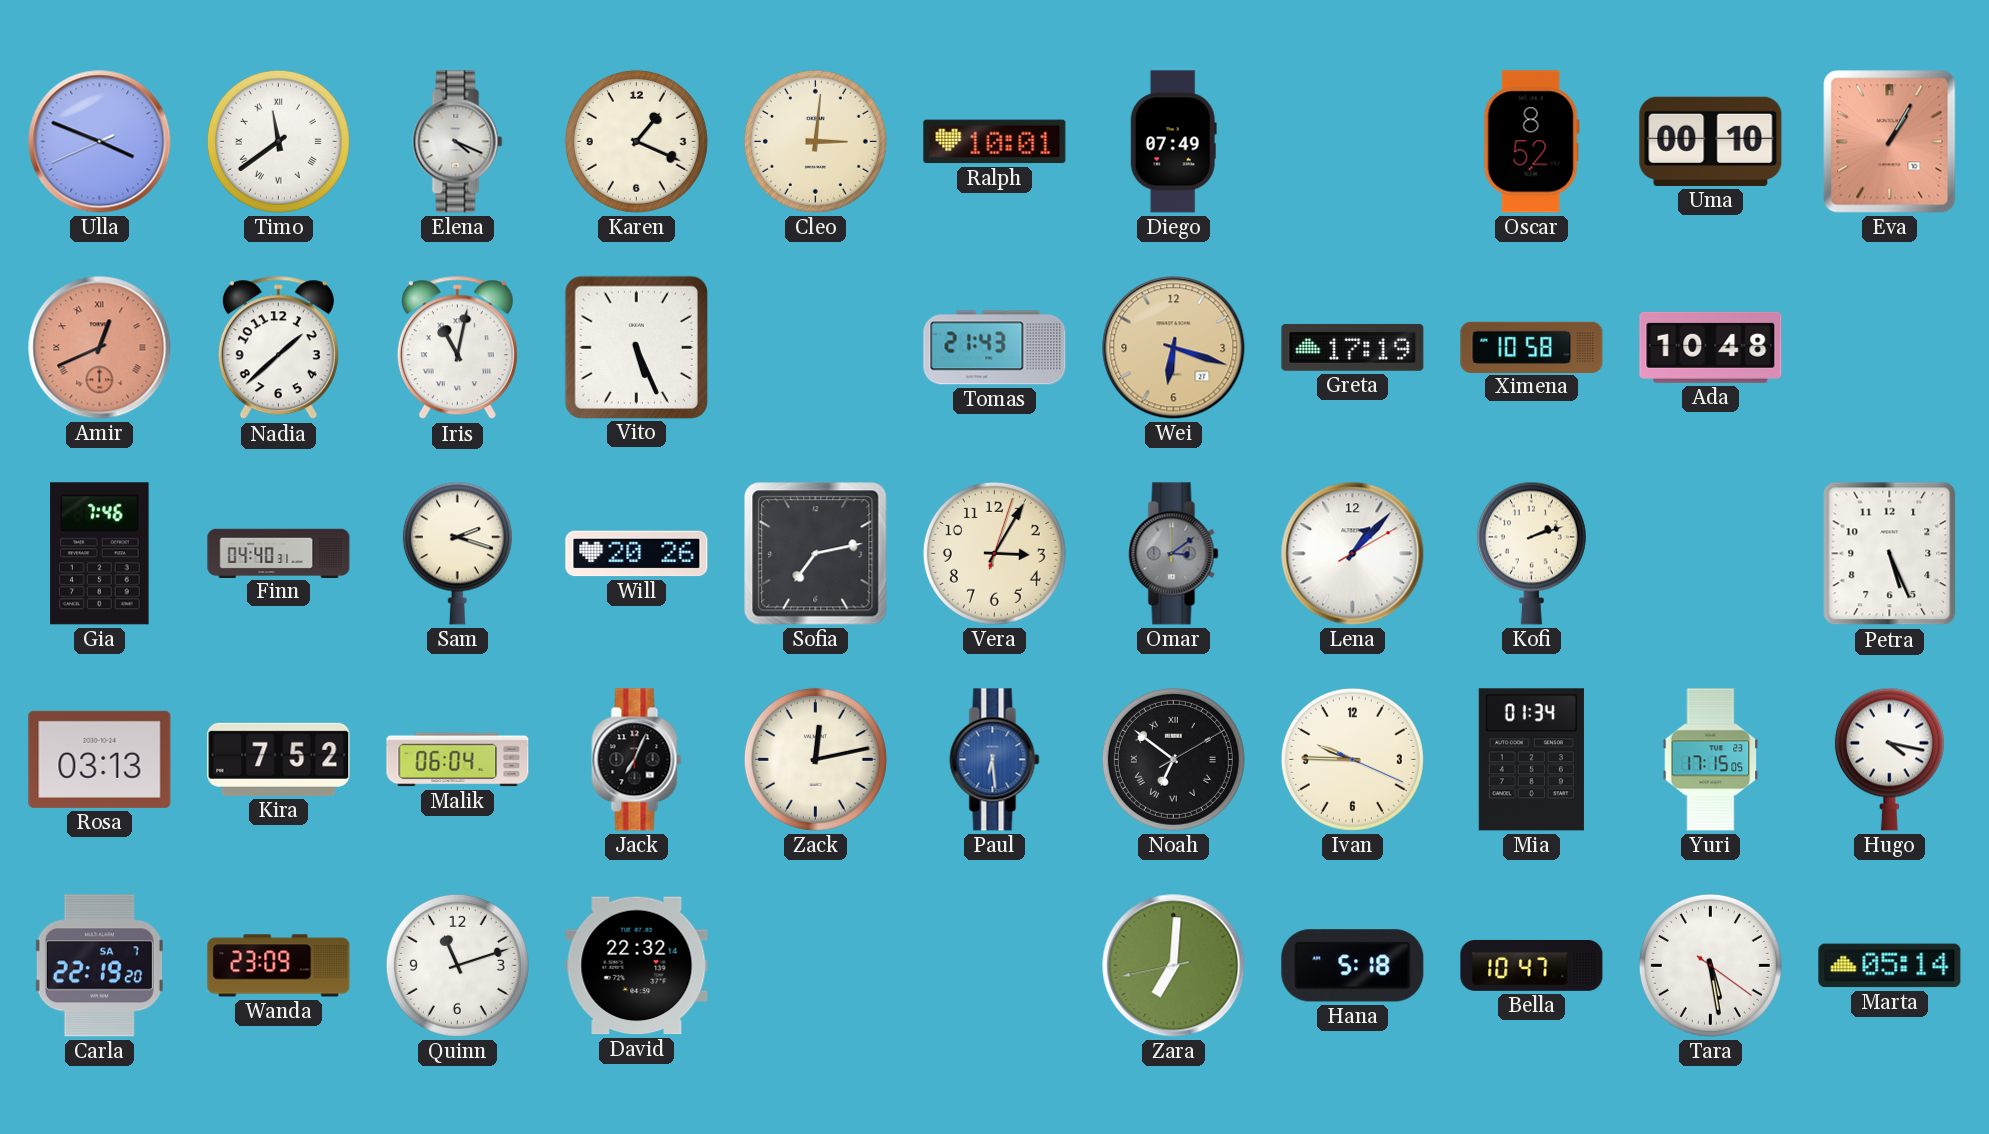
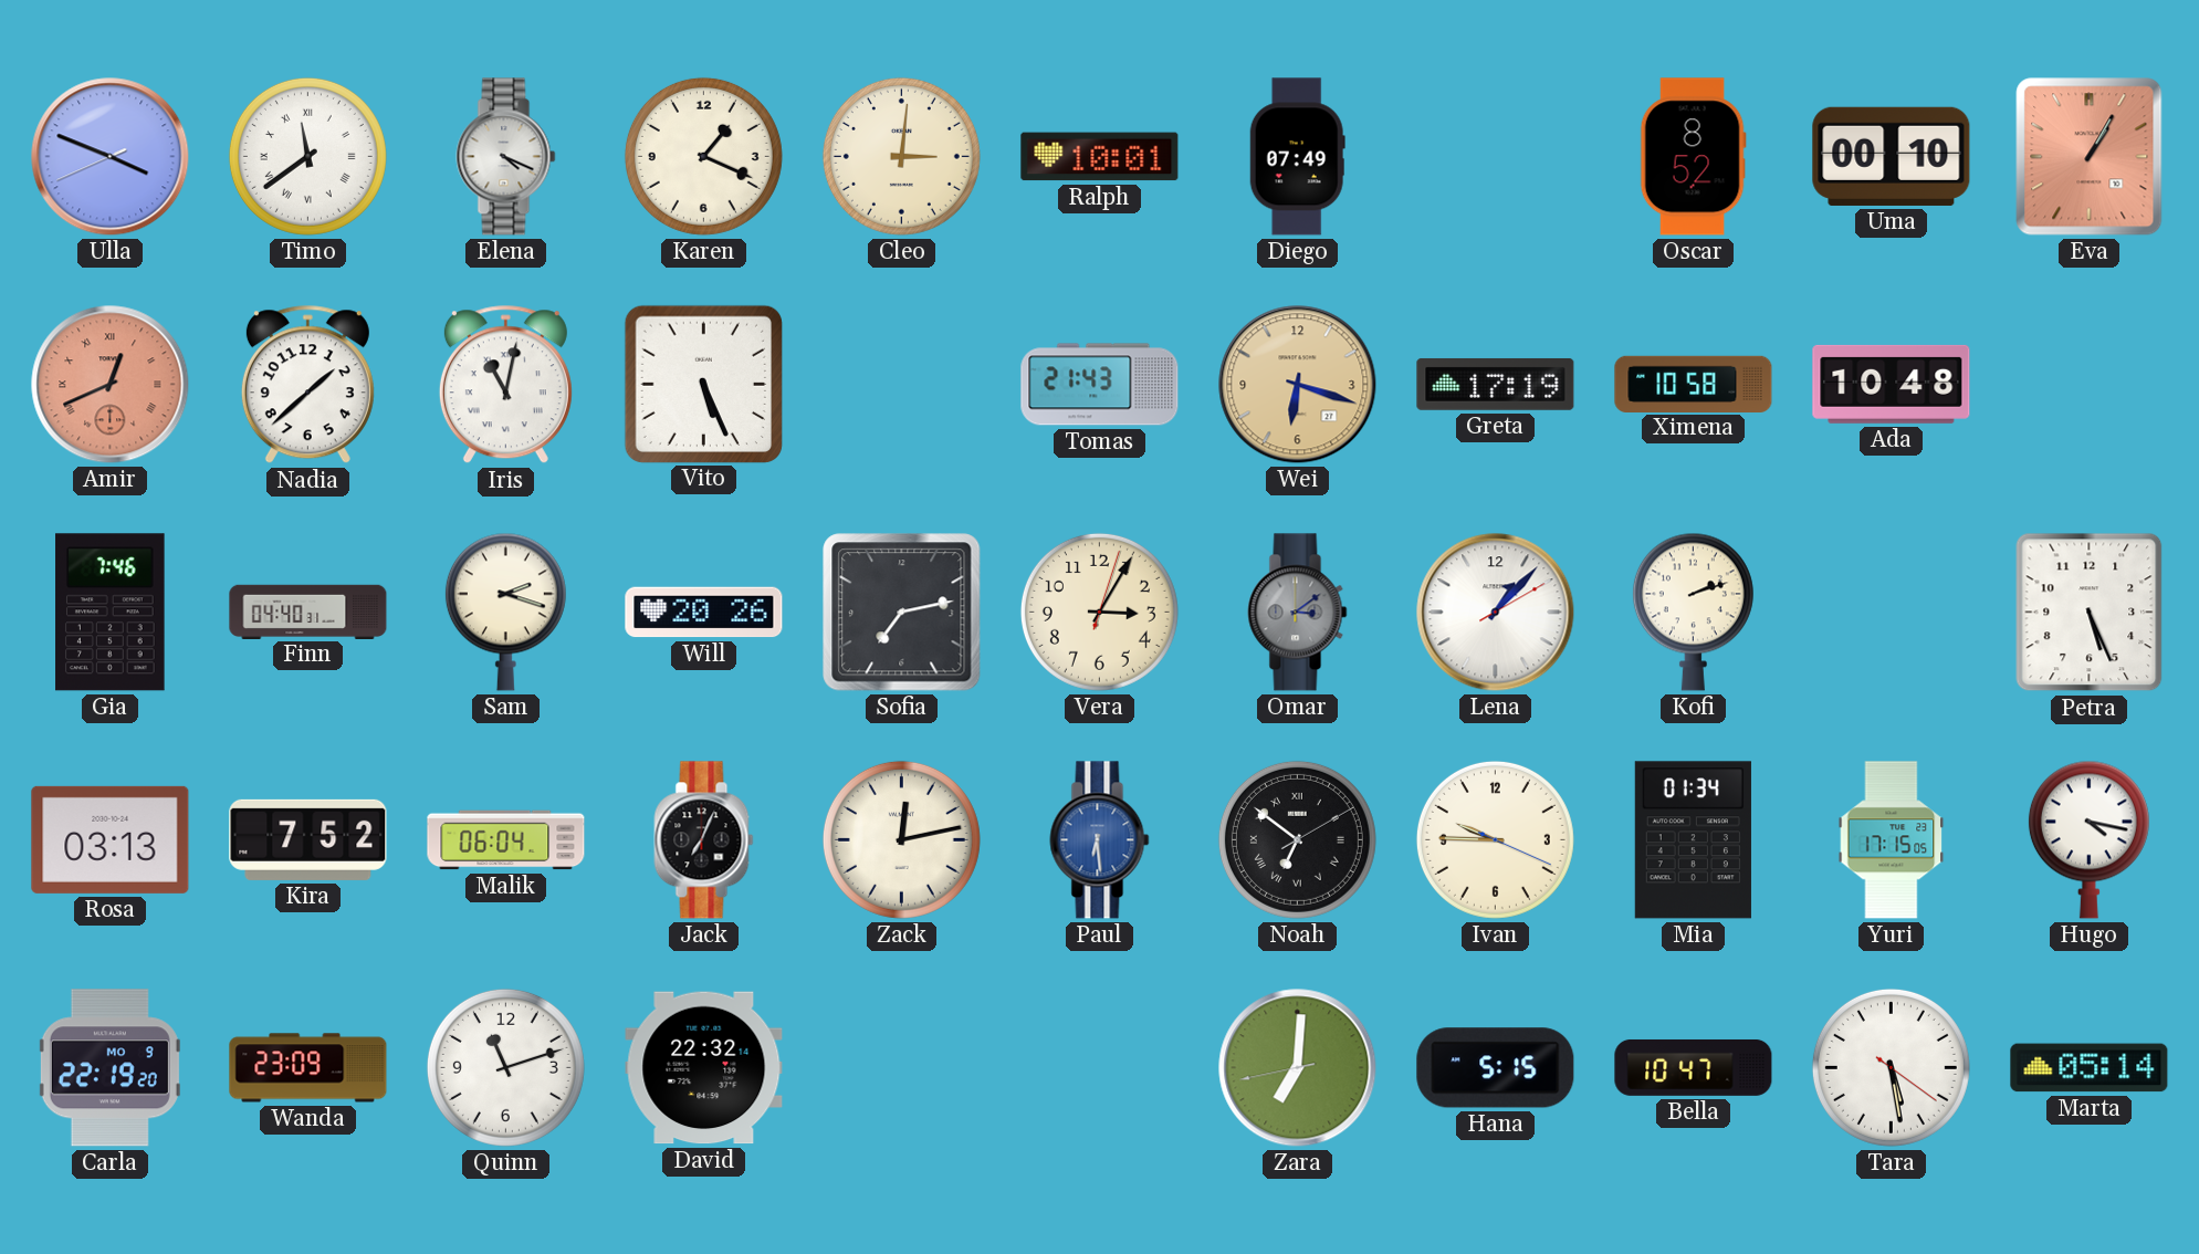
Carla date: SA 7 -> MO 9 (109, 1068)
Hana: 5:18 -> 5:15 (1496, 1068)
